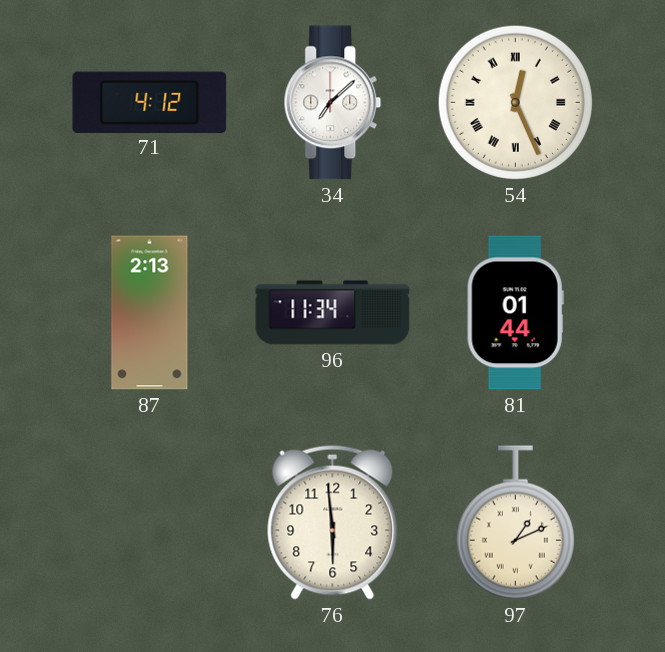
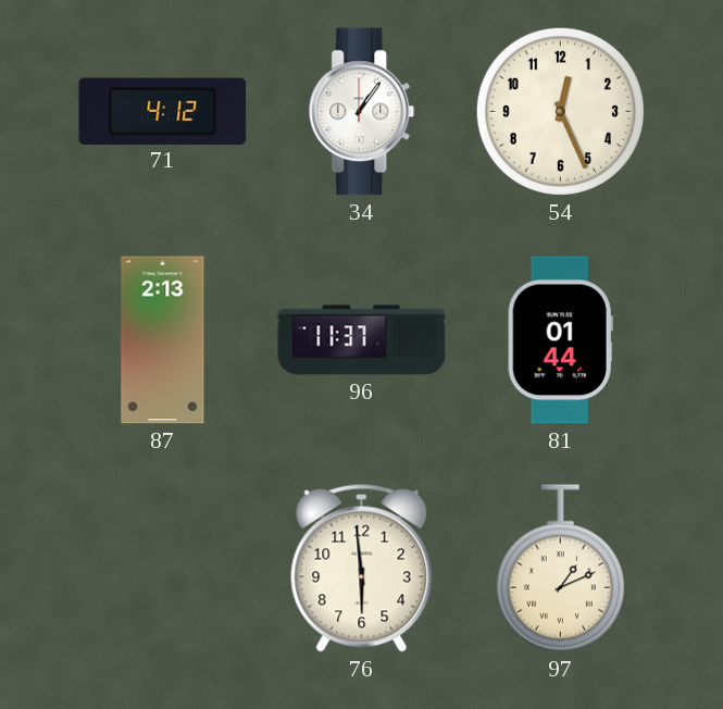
34: 7:08 -> 1:06 (362, 112)
54 numerals: Roman -> Arabic (560, 111)
96: 11:34 -> 11:37 (362, 340)
